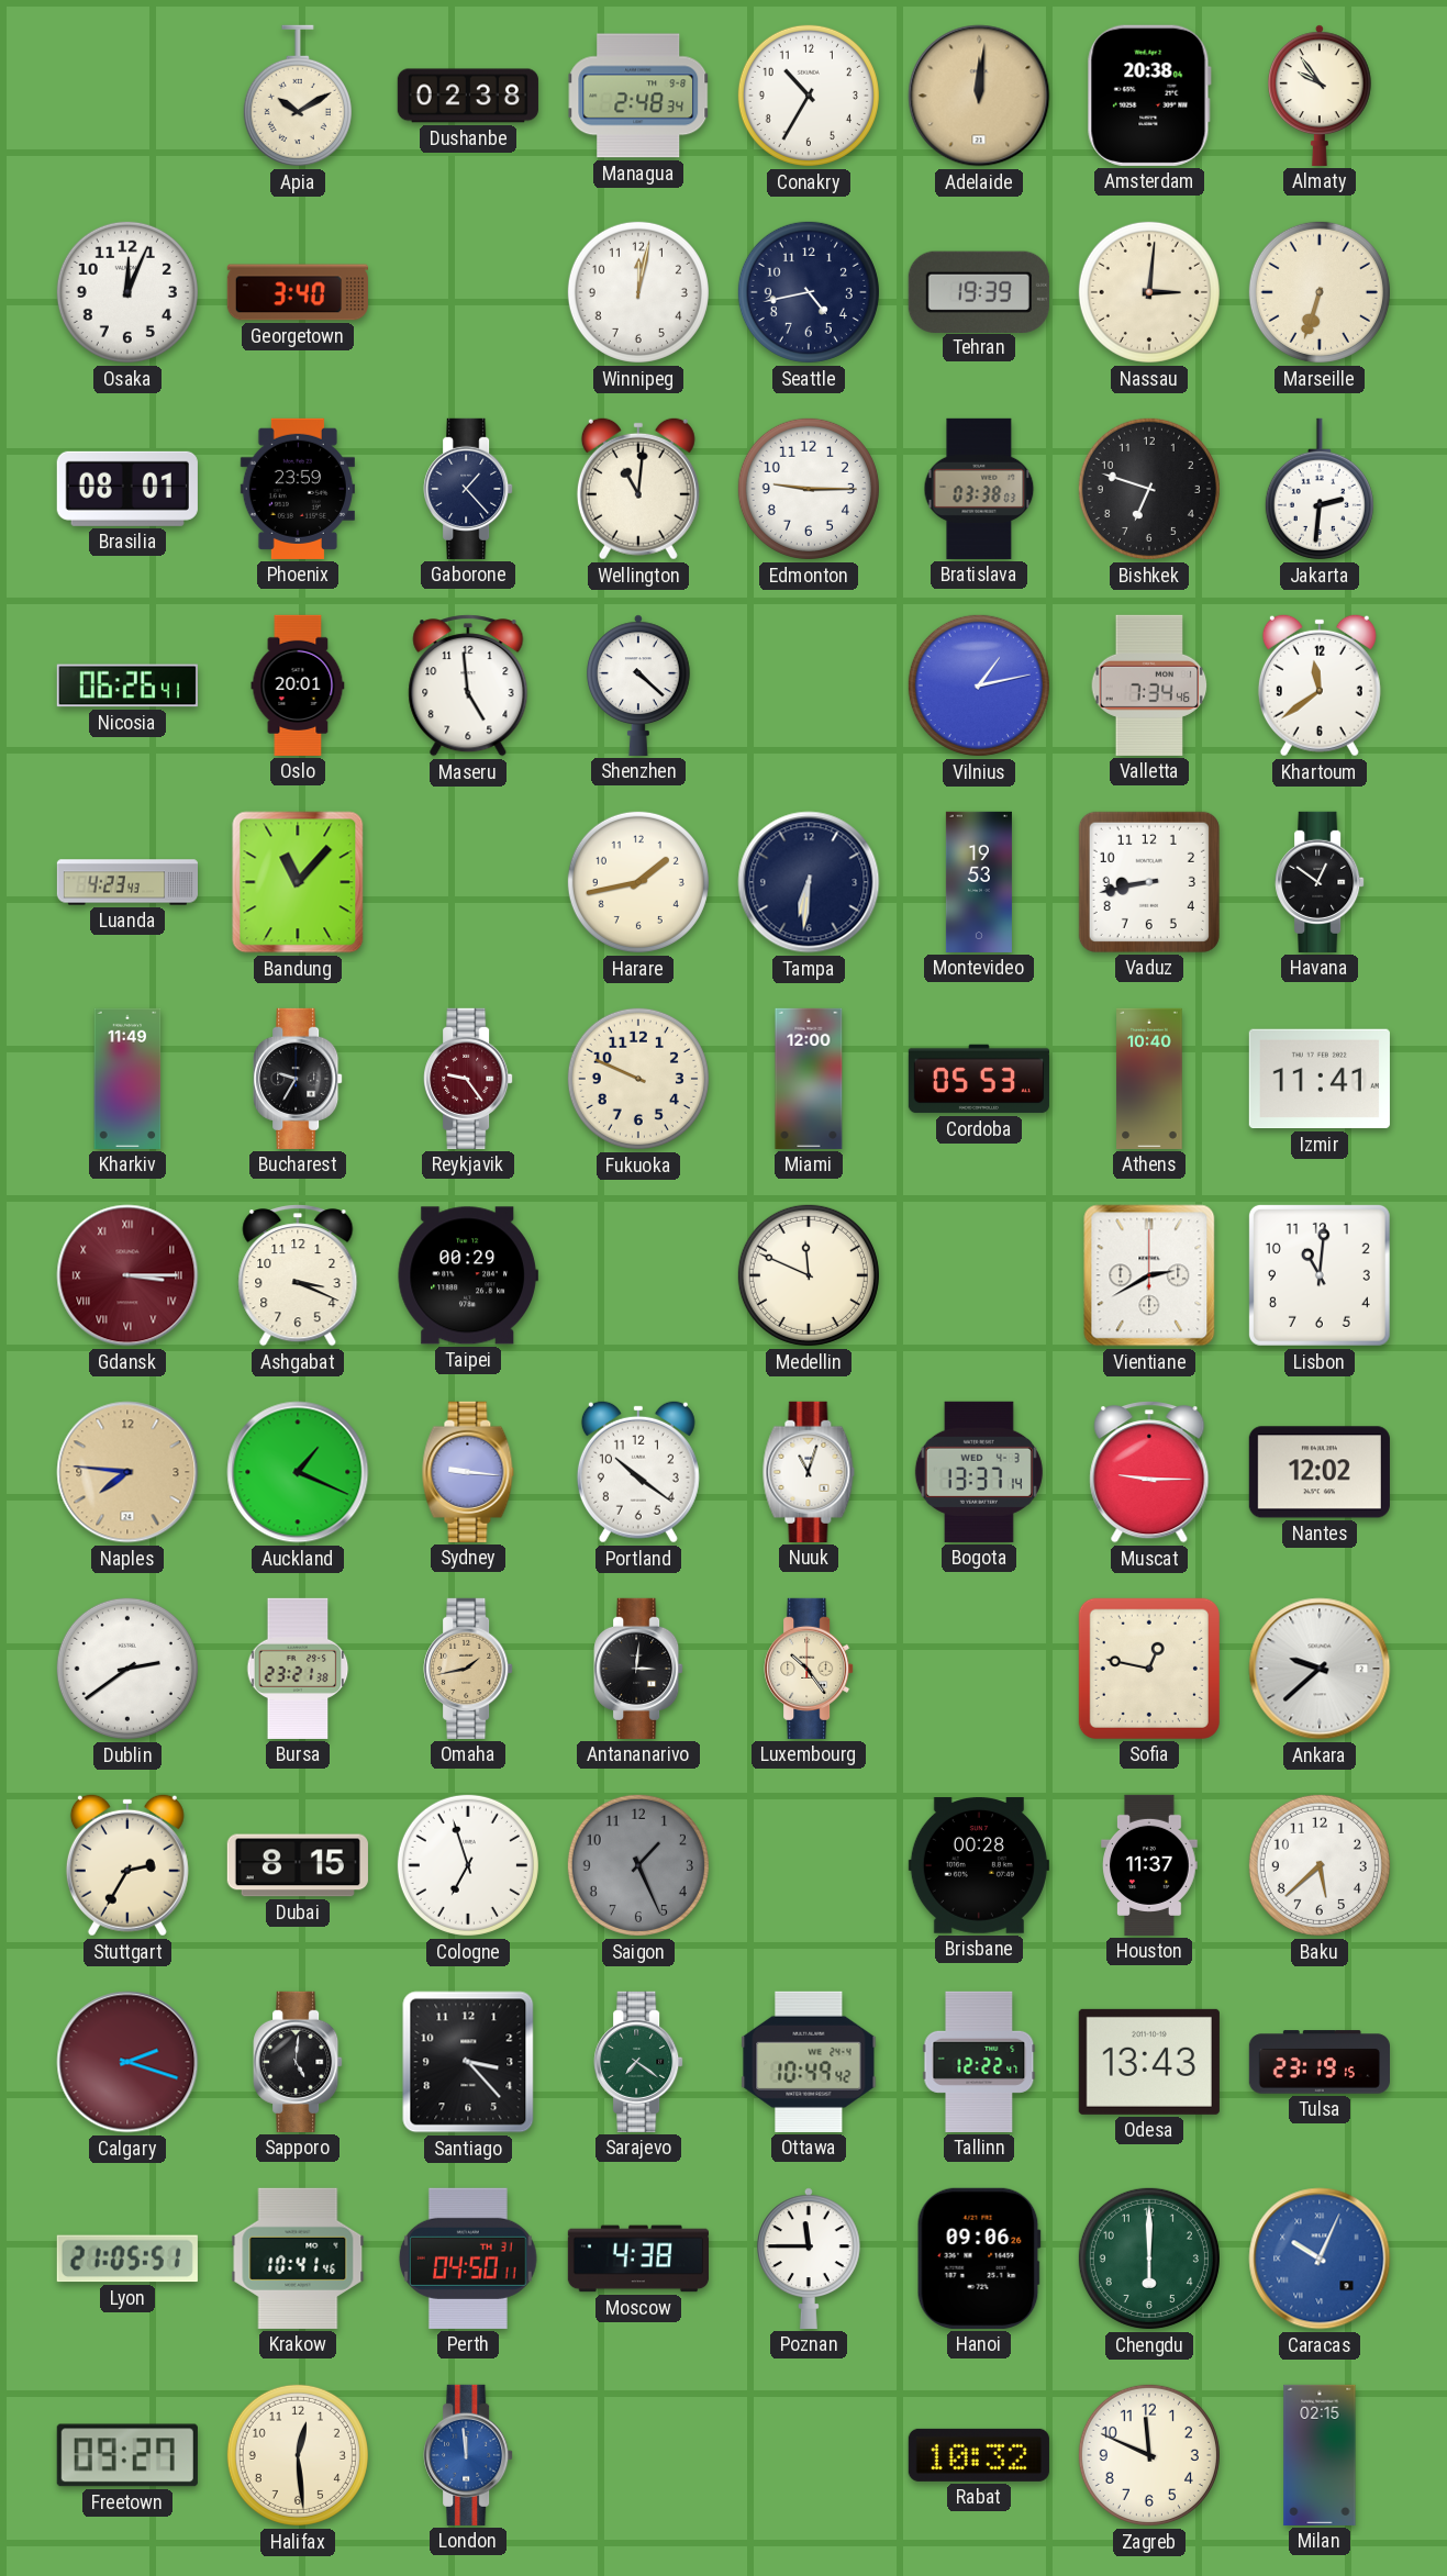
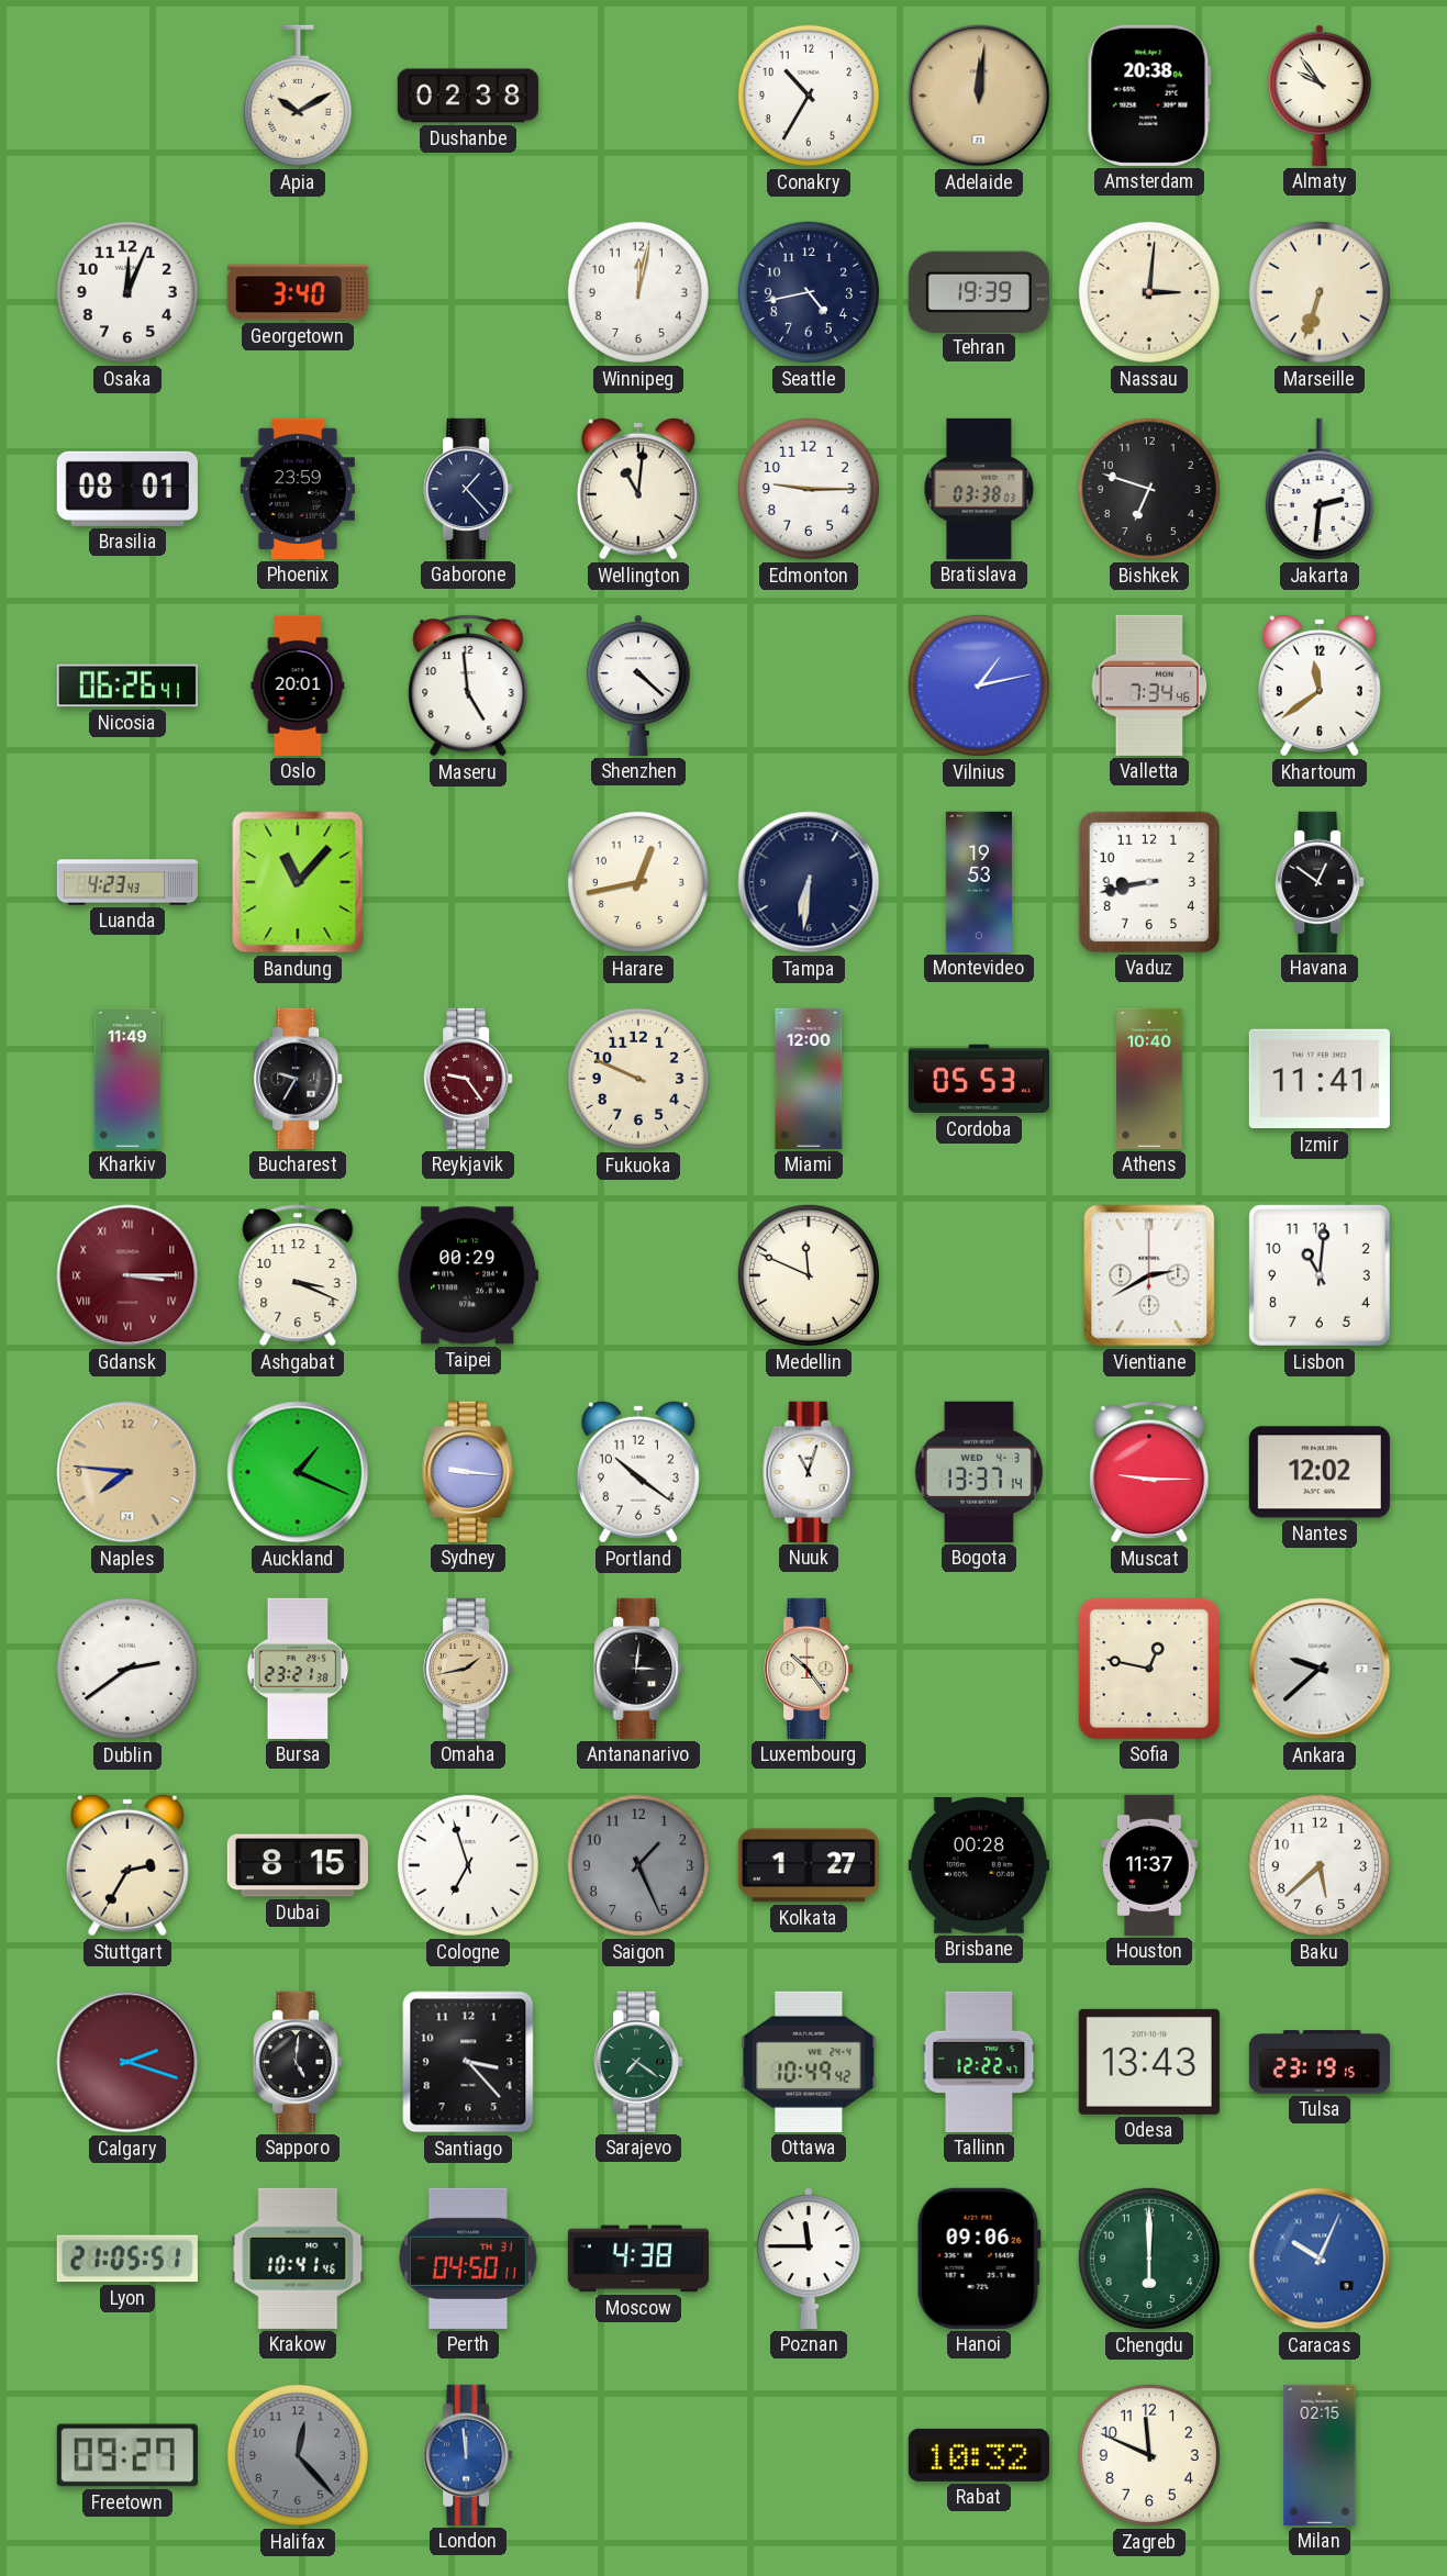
Managua: 2:48 -> none (638, 96)
Harare: 1:43 -> 12:43 (638, 882)
Kolkata: none -> 1:27 (809, 1865)
Halifax: 12:29 -> 12:23 (298, 2455)
Halifax dial: cream -> grey (298, 2455)
